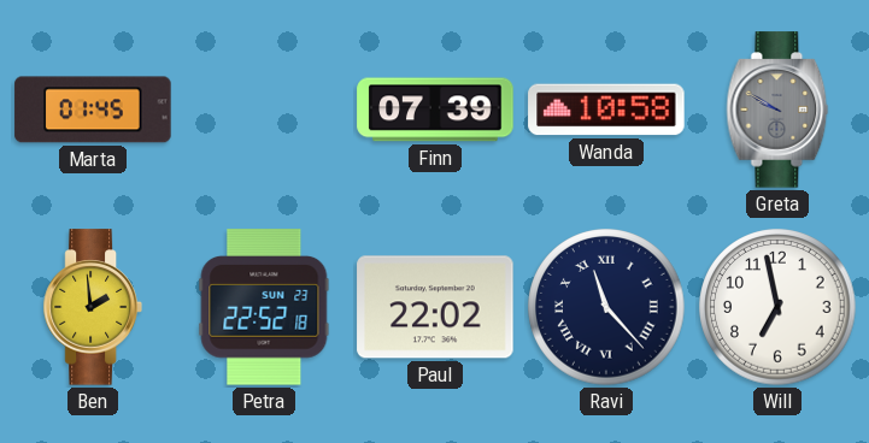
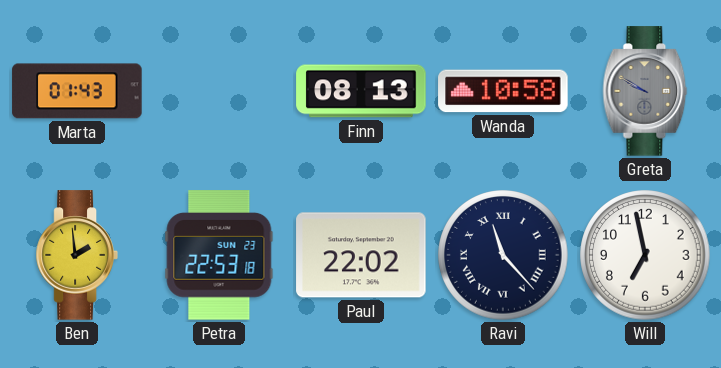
Marta: 01:45 -> 01:43 (77, 91)
Finn: 07:39 -> 08:13 (361, 91)
Petra: 22:52 -> 22:53 (219, 255)
